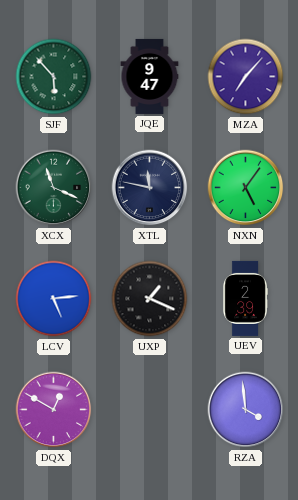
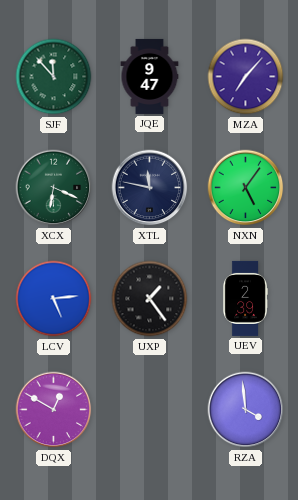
SJF: 5:53 -> 11:53 (54, 77)
XCX: 11:19 -> 6:19 (54, 188)
UXP: 1:19 -> 1:24 (150, 299)
